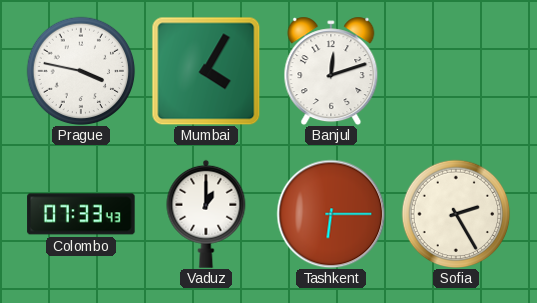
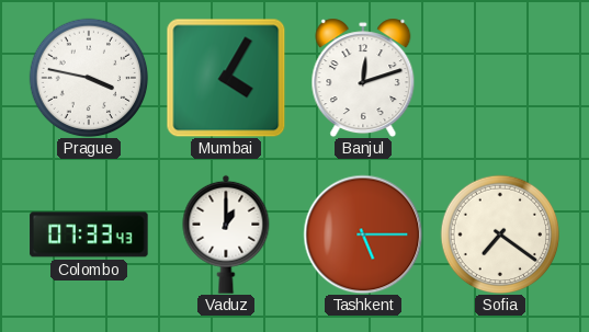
Tashkent: 6:15 -> 5:15 (363, 234)
Sofia: 2:25 -> 7:21 (500, 234)
